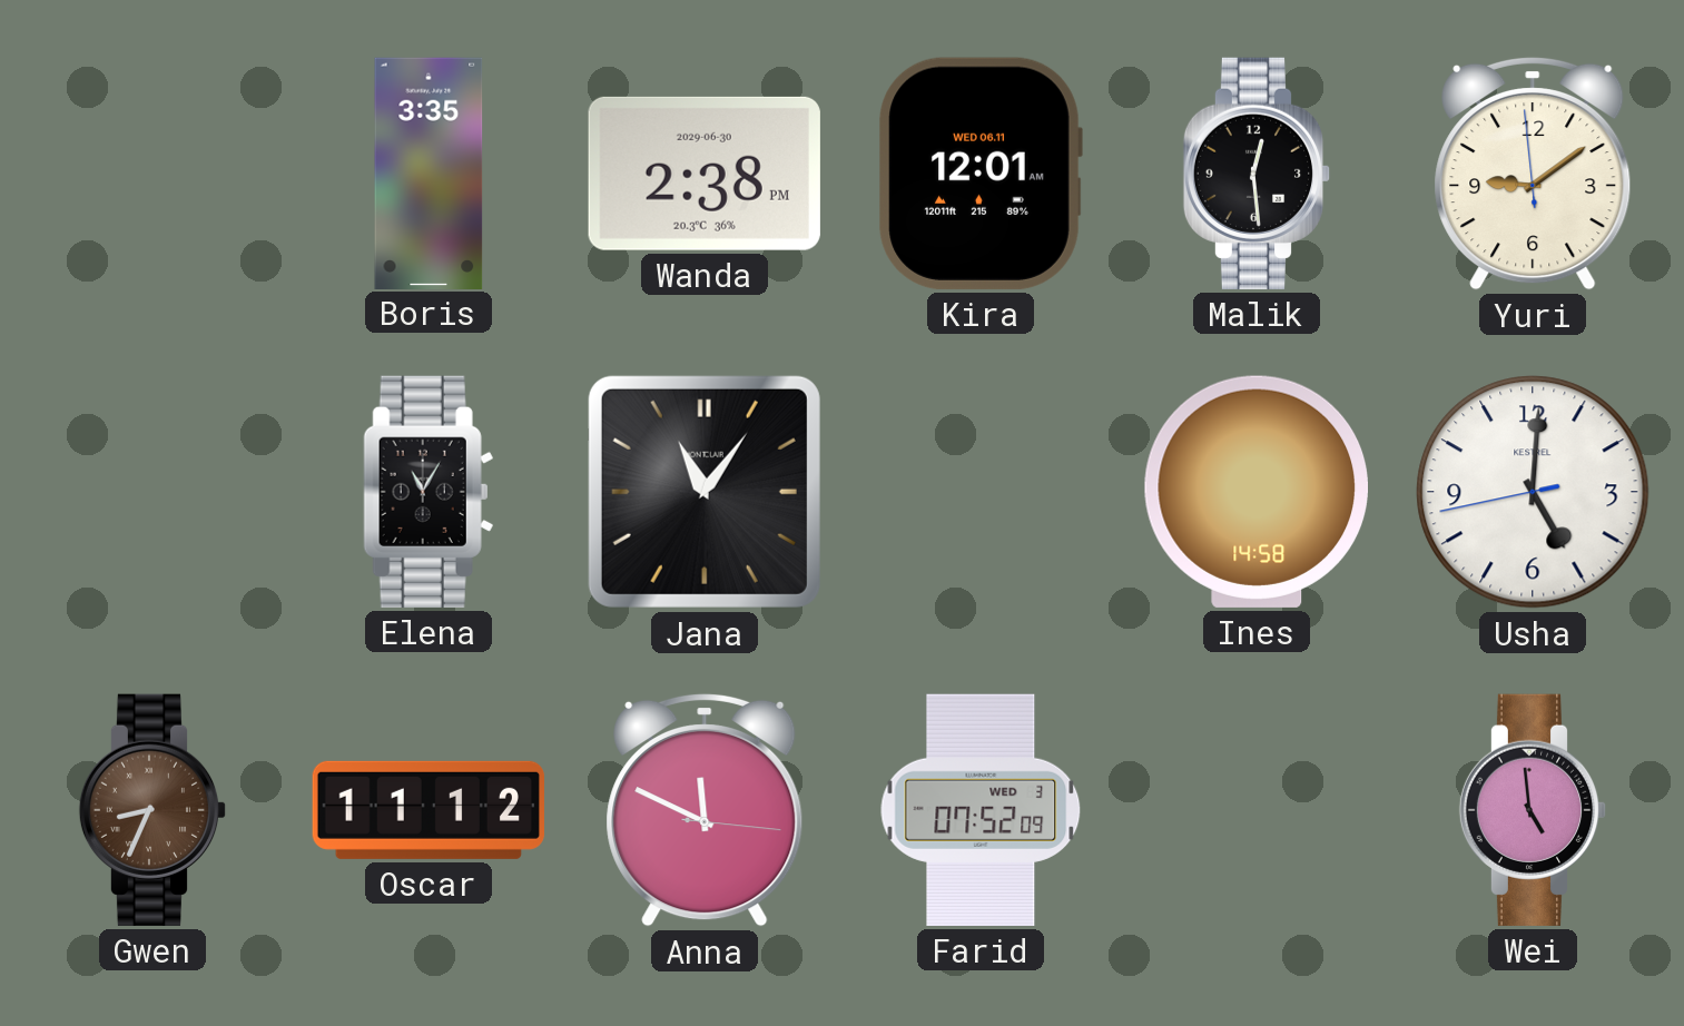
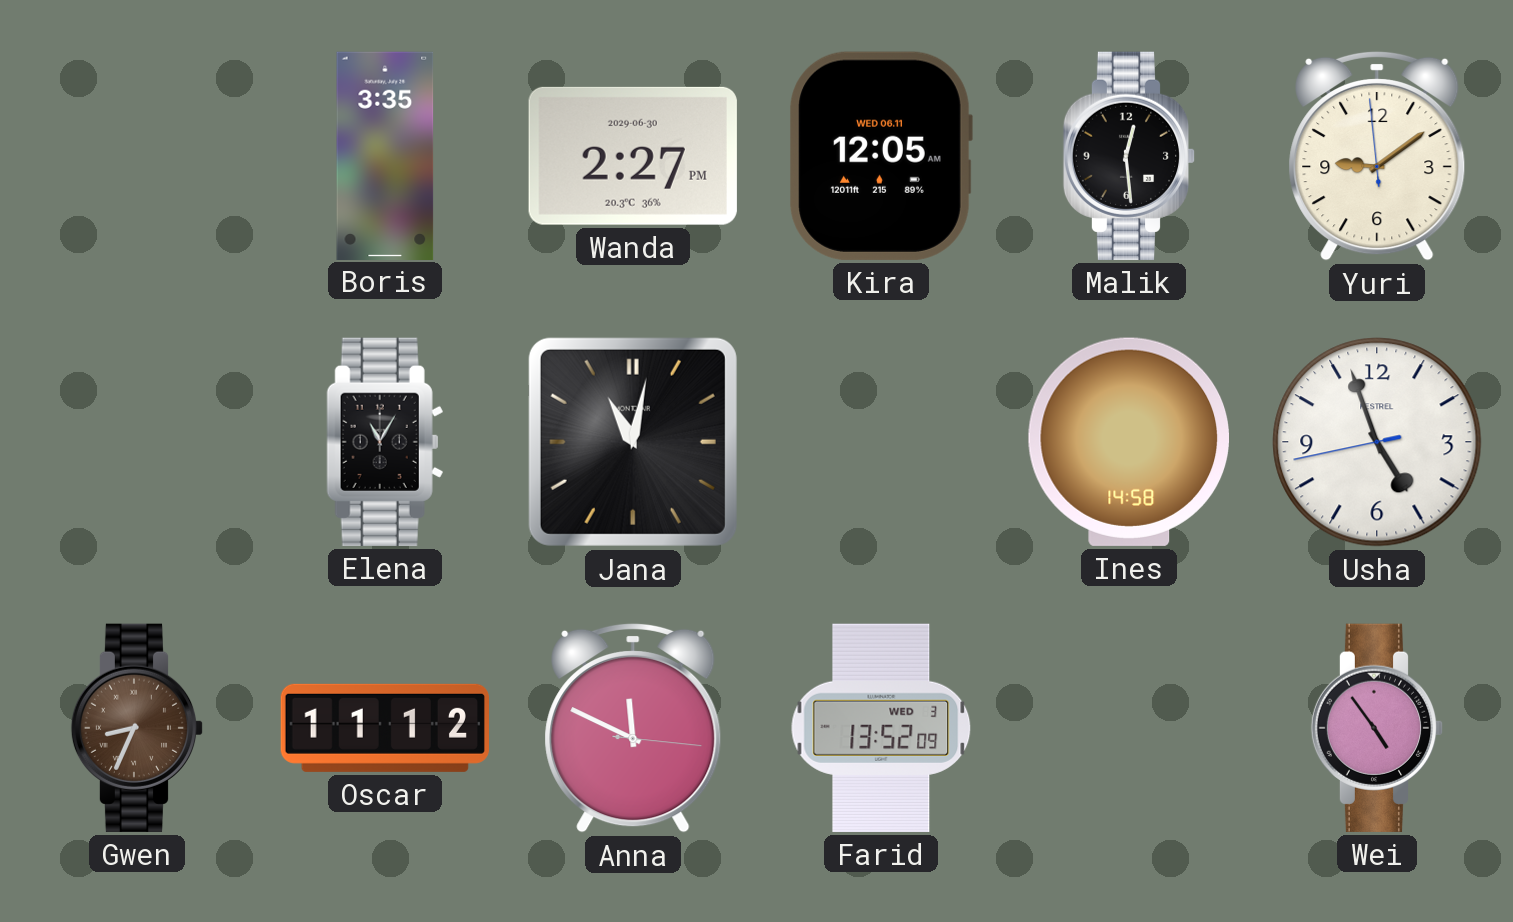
Wanda: 2:38 -> 2:27 (633, 156)
Kira: 12:01 -> 12:05 (881, 156)
Jana: 11:06 -> 11:02 (633, 442)
Usha: 5:00 -> 4:56 (1377, 442)
Farid: 07:52 -> 13:52 (881, 728)
Wei: 4:59 -> 4:54 (1377, 728)
